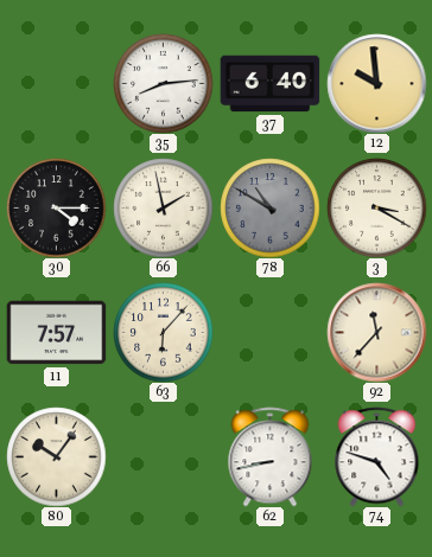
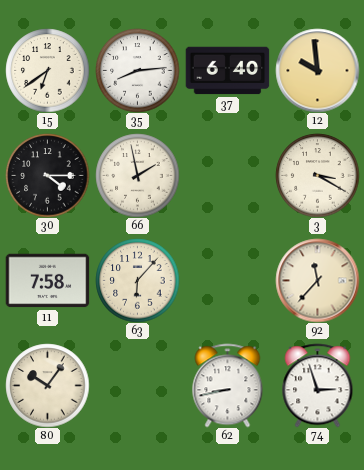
15: none -> 6:39 (47, 70)
78: 10:50 -> none (269, 207)
11: 7:57 -> 7:58 (47, 281)
74: 4:48 -> 2:57 (318, 385)
